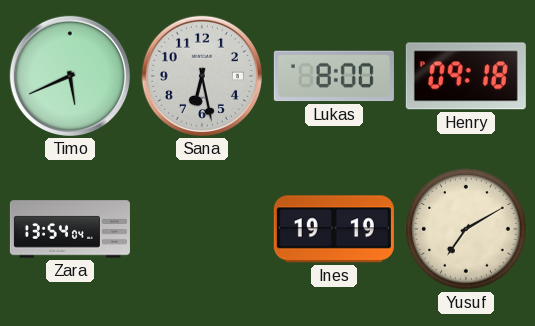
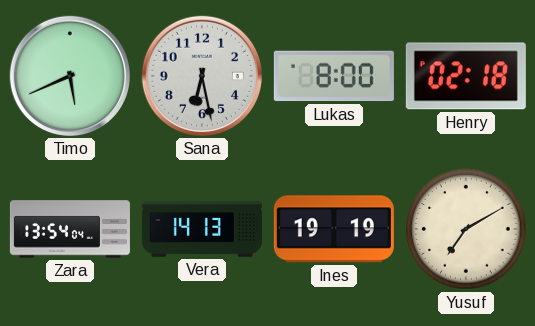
Henry: 09:18 -> 02:18 (466, 76)
Vera: none -> 14:13 (202, 229)
